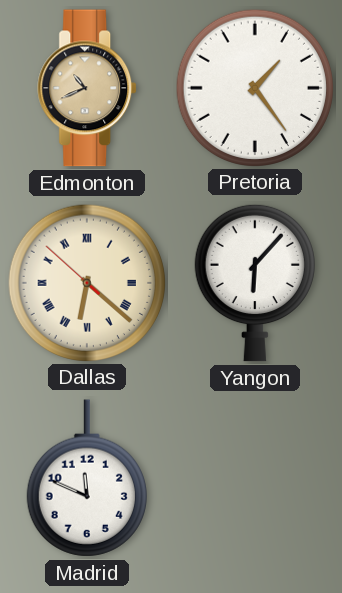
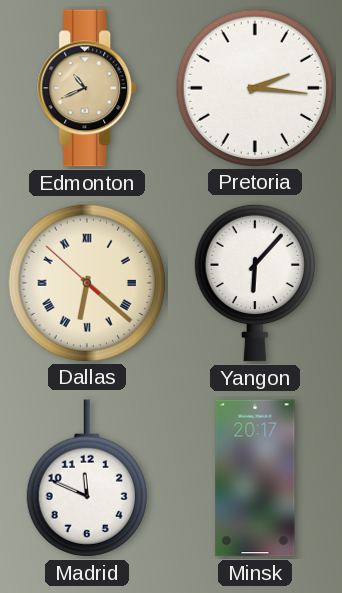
Pretoria: 1:24 -> 2:16 (254, 87)
Minsk: none -> 20:17 (255, 478)
